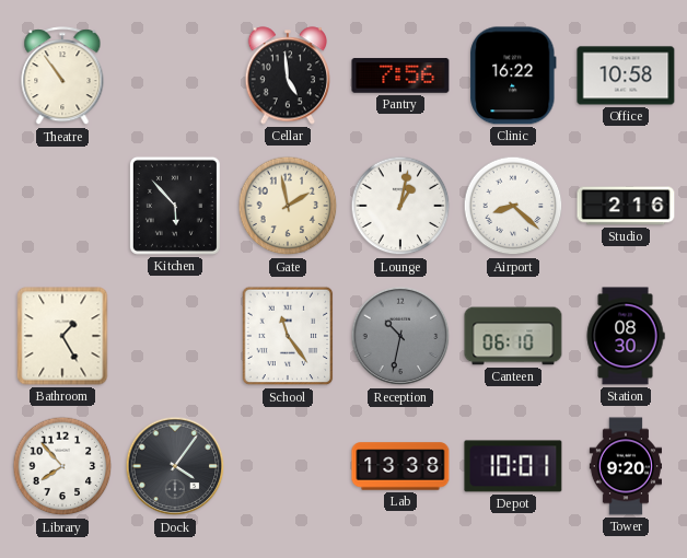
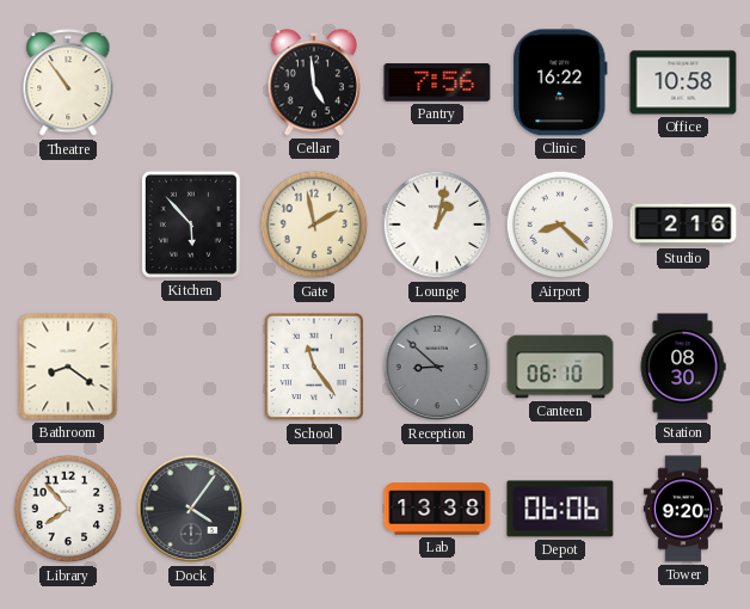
Bathroom: 1:25 -> 8:21 (68, 367)
Reception: 10:32 -> 8:52 (437, 367)
Depot: 10:01 -> 06:06 (560, 509)
